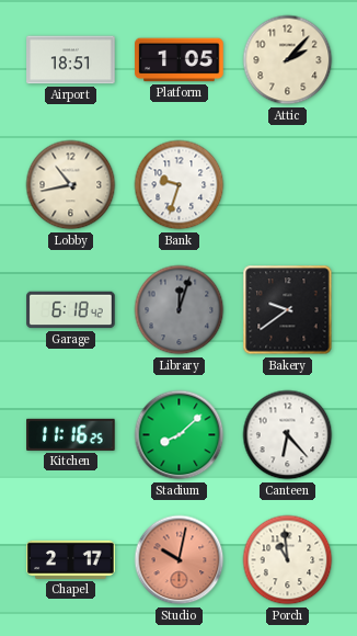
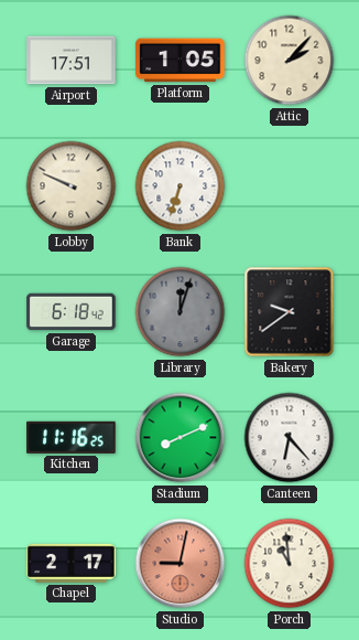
Airport: 18:51 -> 17:51 (72, 61)
Lobby: 10:43 -> 9:49 (72, 186)
Bank: 9:33 -> 6:33 (181, 186)
Stadium: 8:08 -> 8:11 (181, 438)
Studio: 10:02 -> 9:02 (181, 564)
